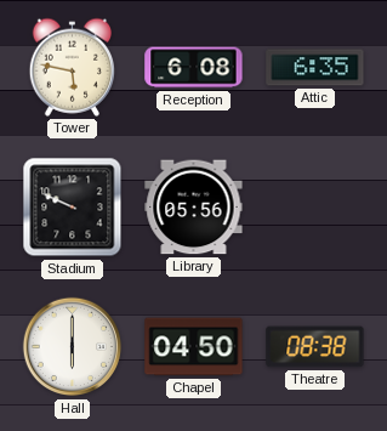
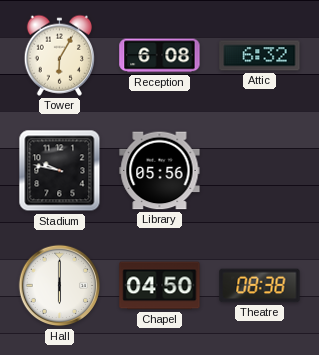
Tower: 5:47 -> 6:05 (59, 55)
Attic: 6:35 -> 6:32 (260, 56)
Stadium: 9:49 -> 9:47 (60, 171)
